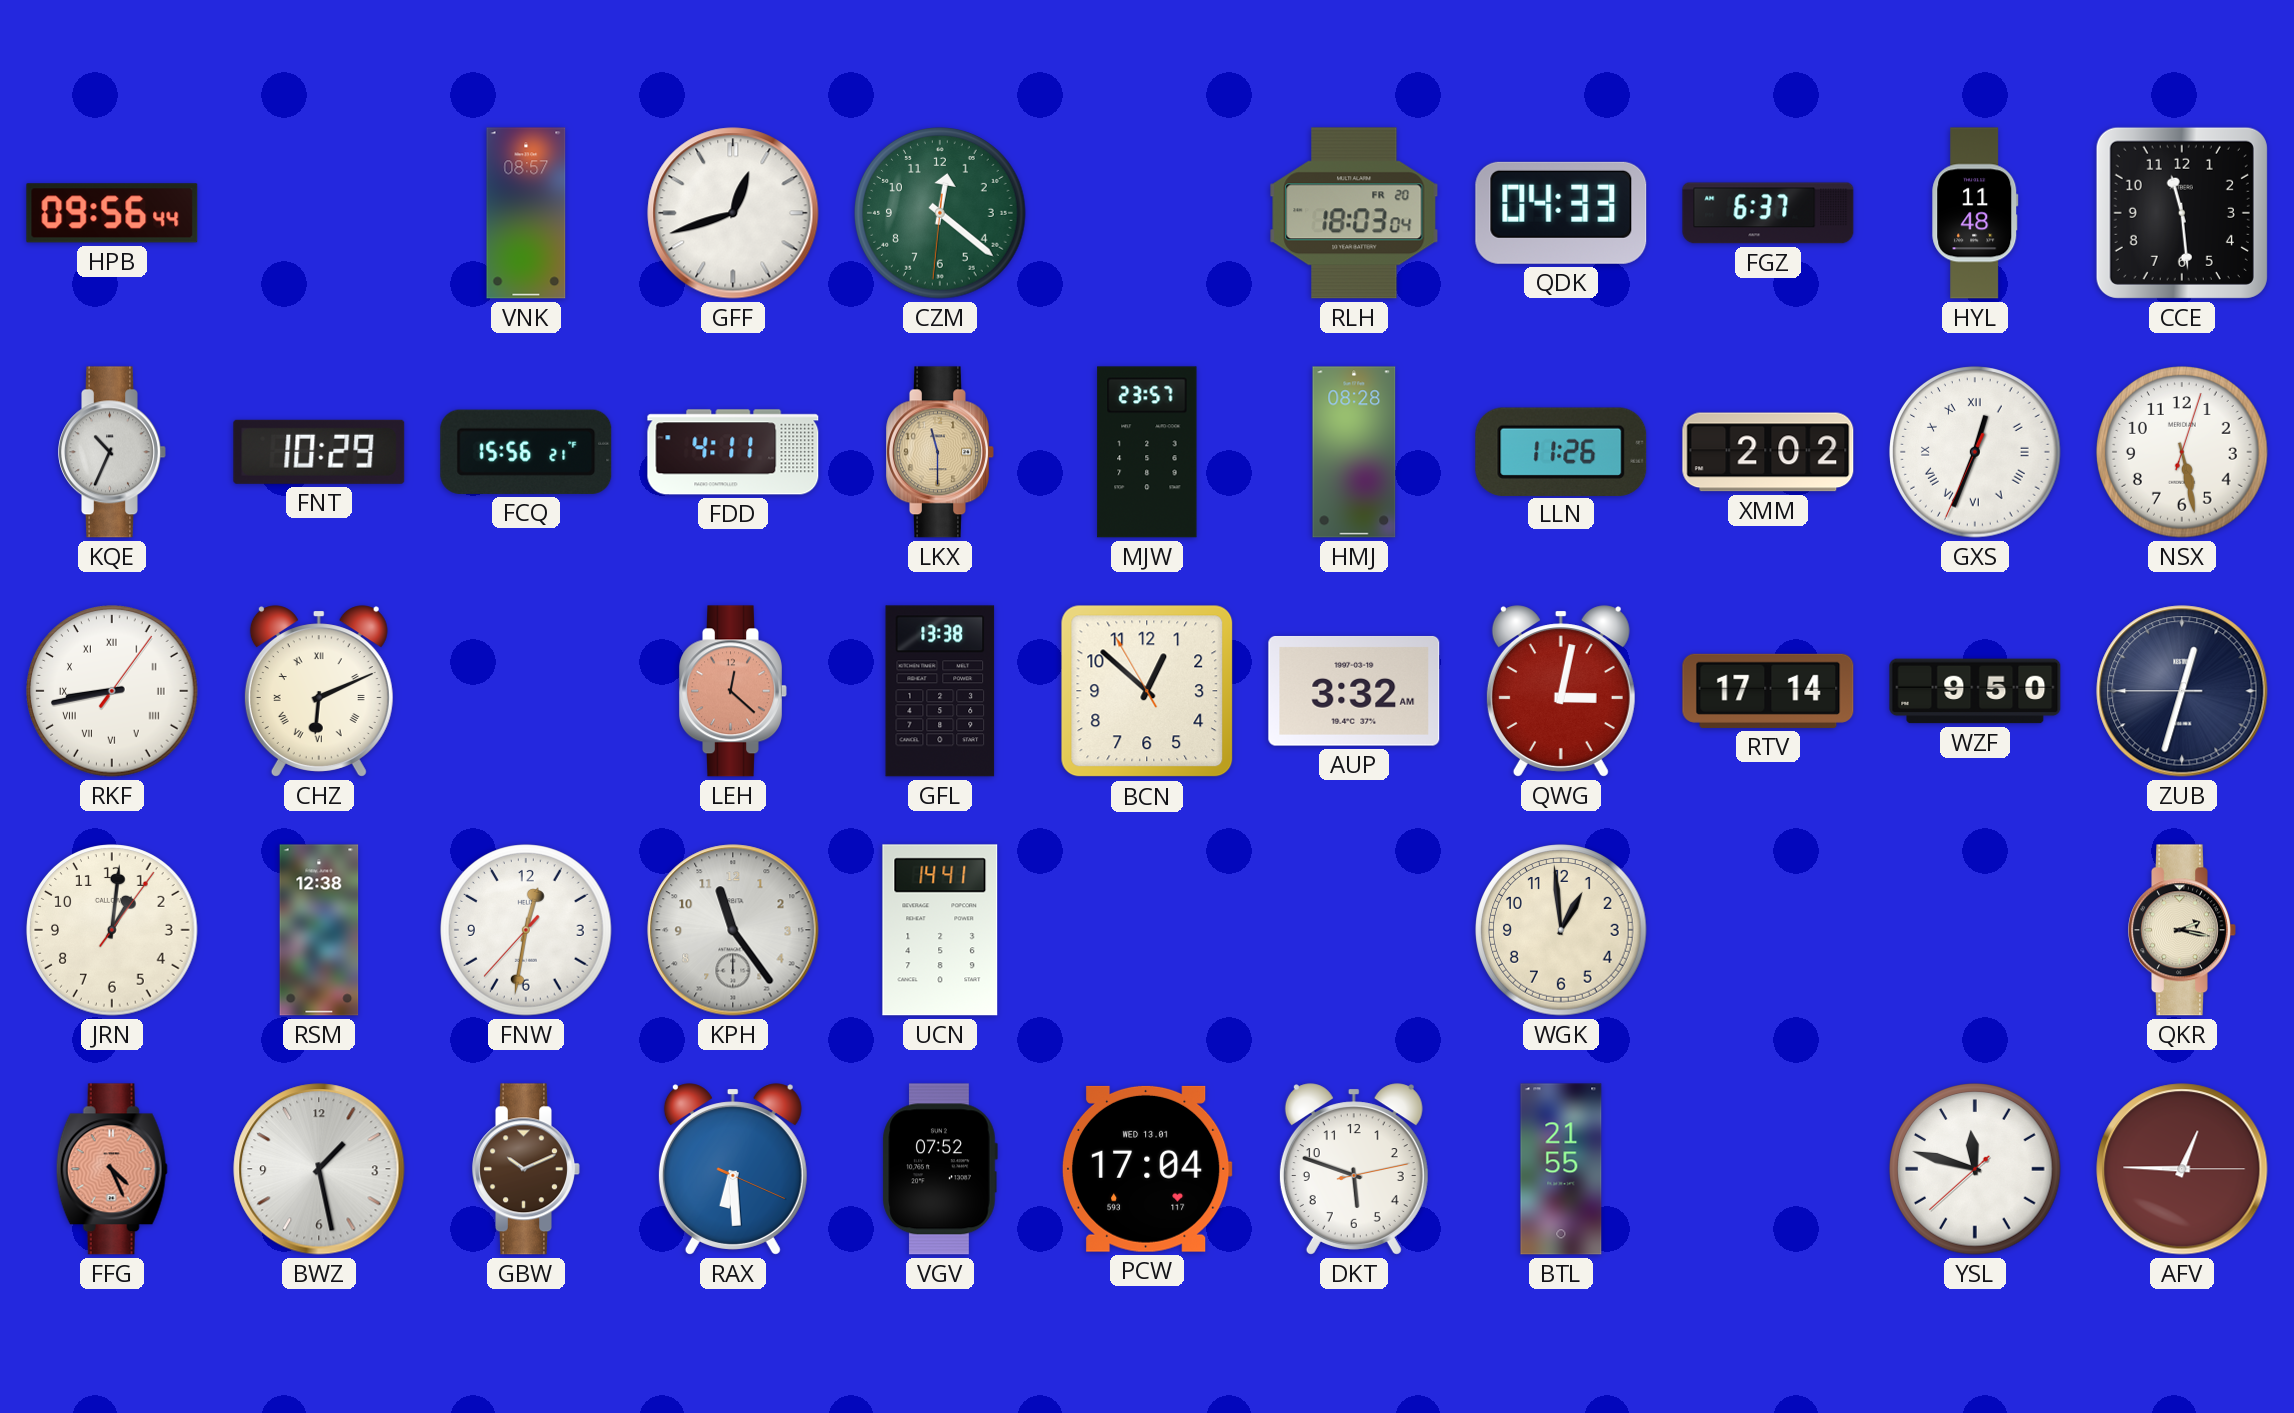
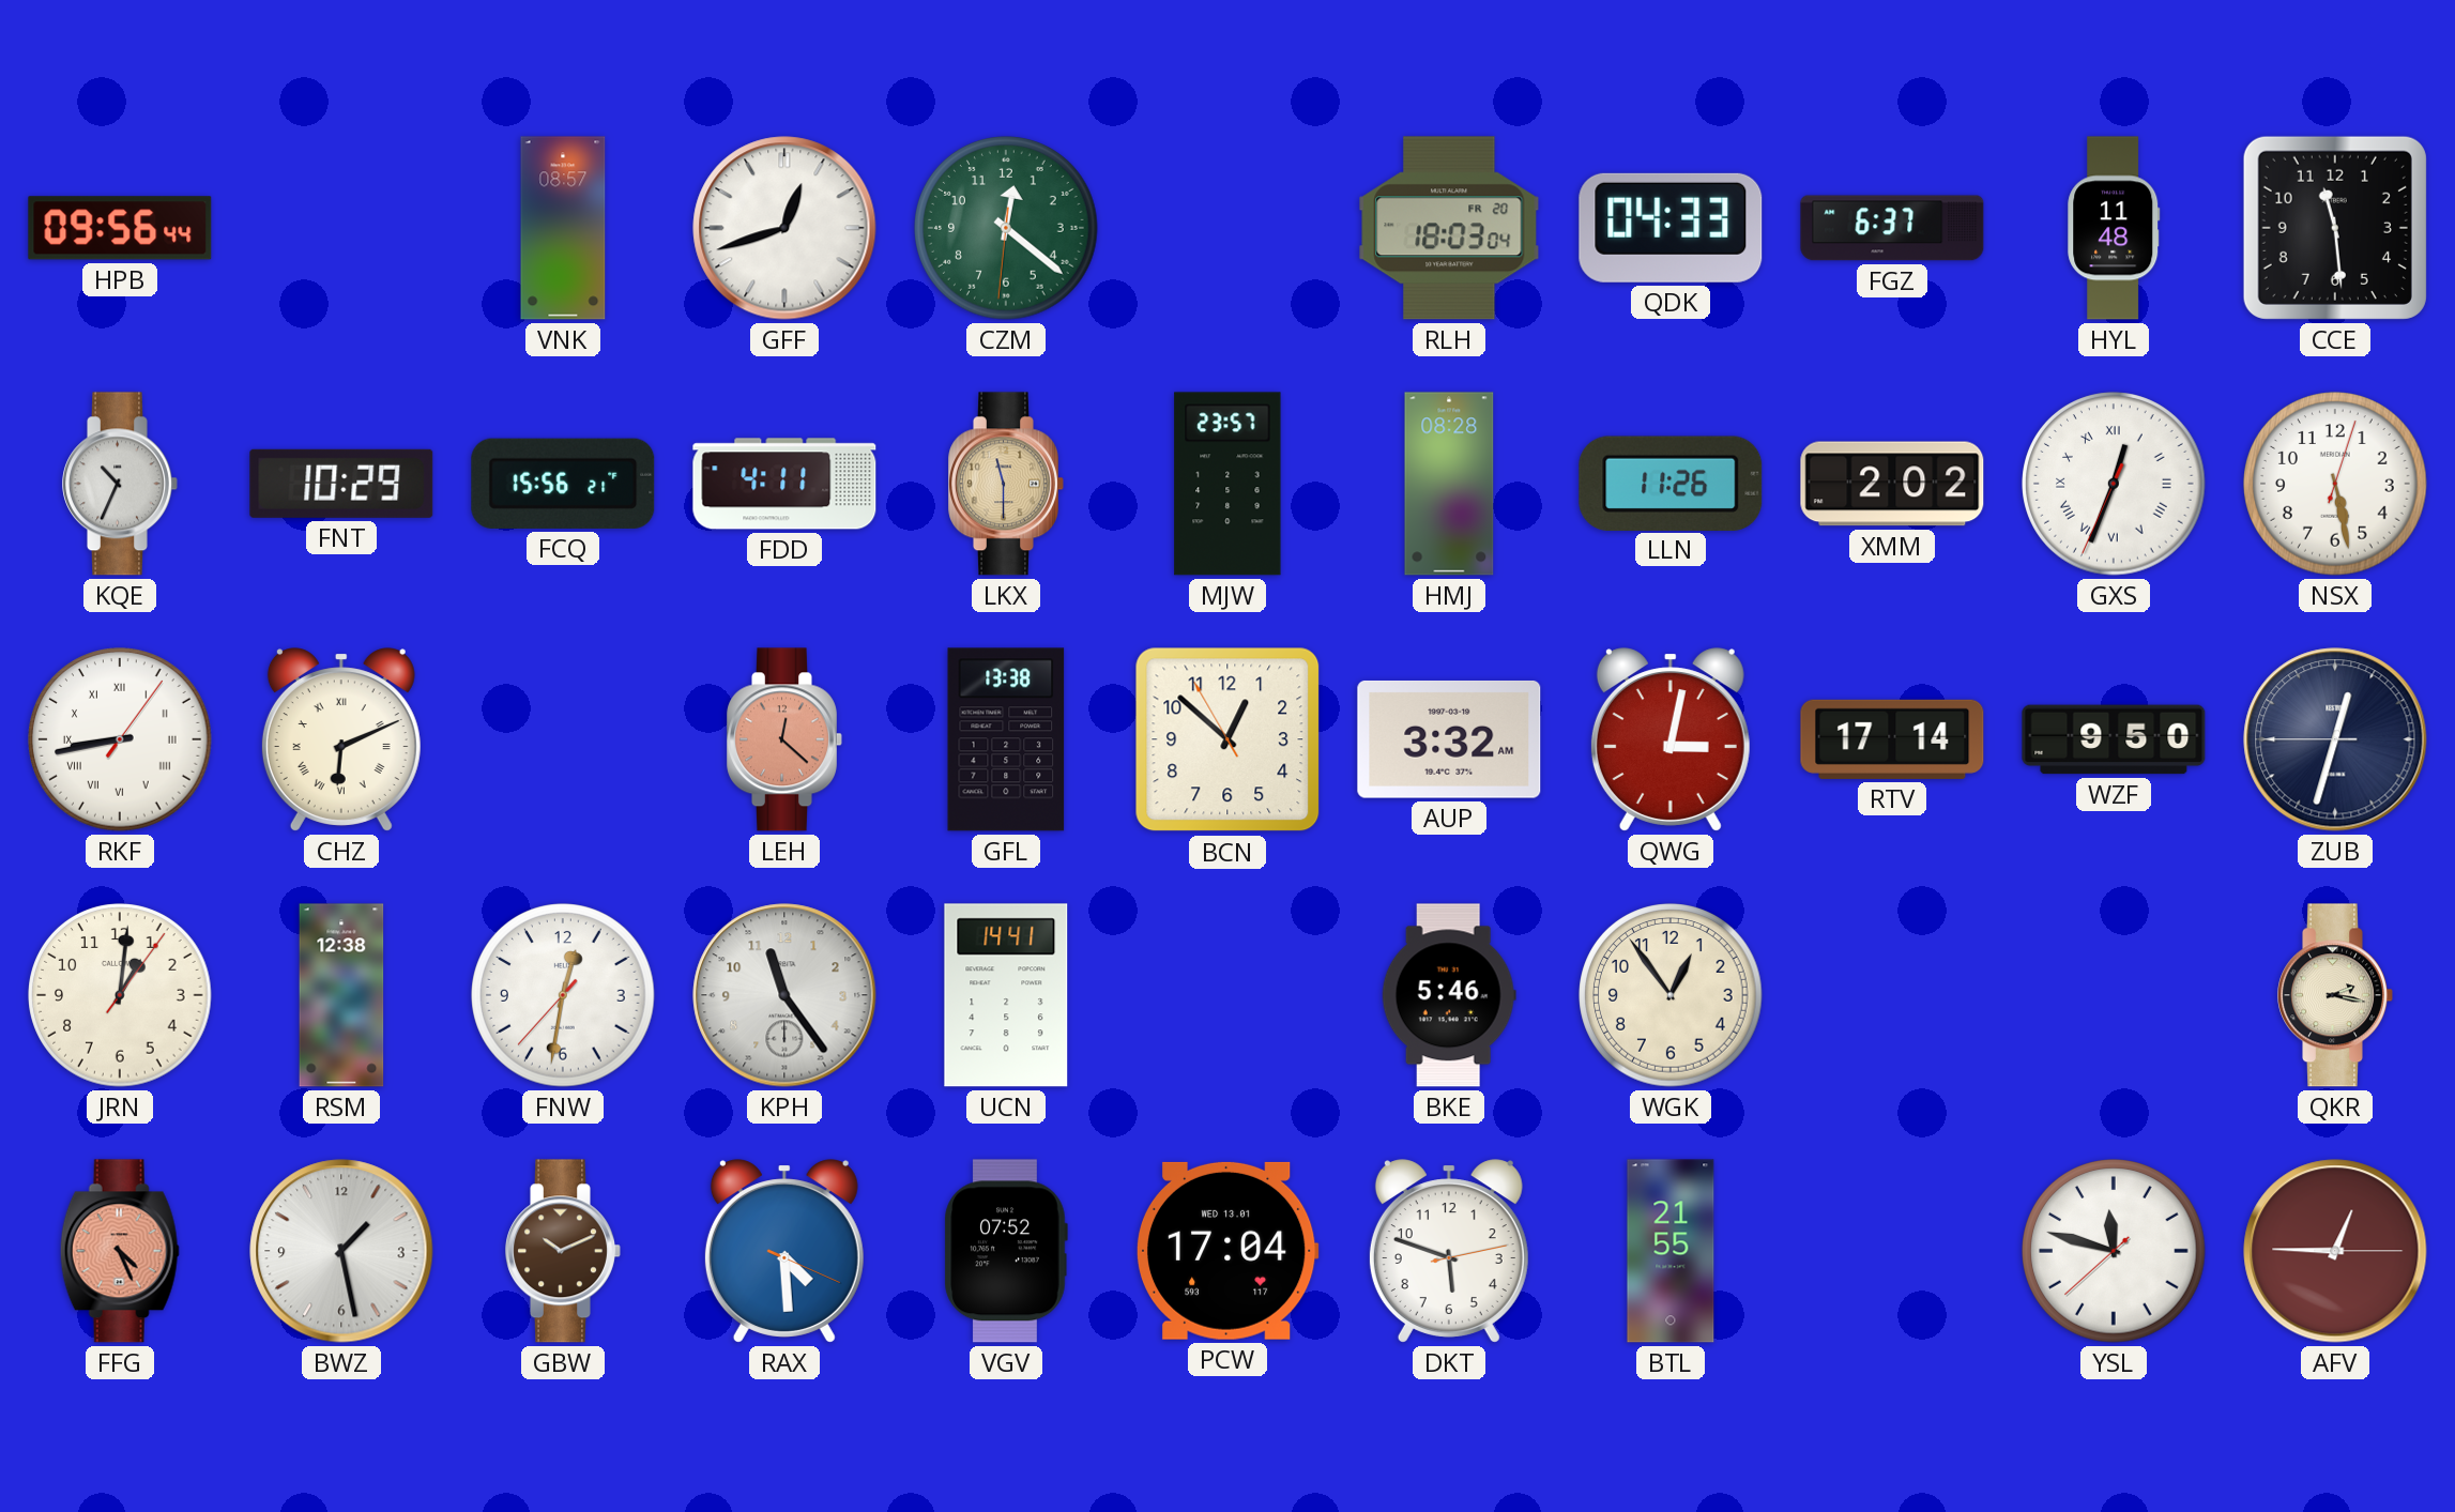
BKE: none -> 5:46 (1449, 995)
WGK: 12:59 -> 12:54 (1671, 995)
RAX: 6:29 -> 4:29 (784, 1251)
